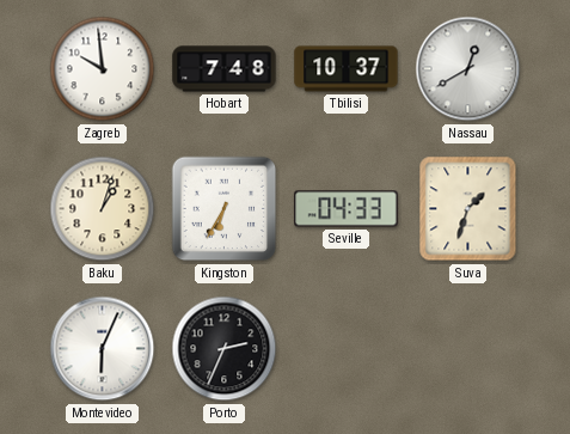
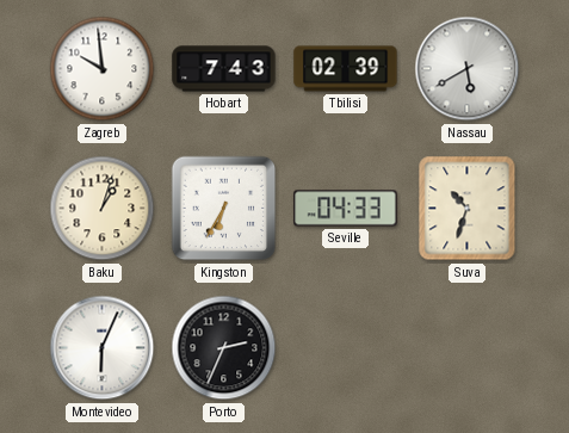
Hobart: 7:48 -> 7:43 (224, 69)
Tbilisi: 10:37 -> 02:39 (346, 69)
Nassau: 12:40 -> 5:40 (468, 69)
Suva: 1:33 -> 10:33 (468, 209)
